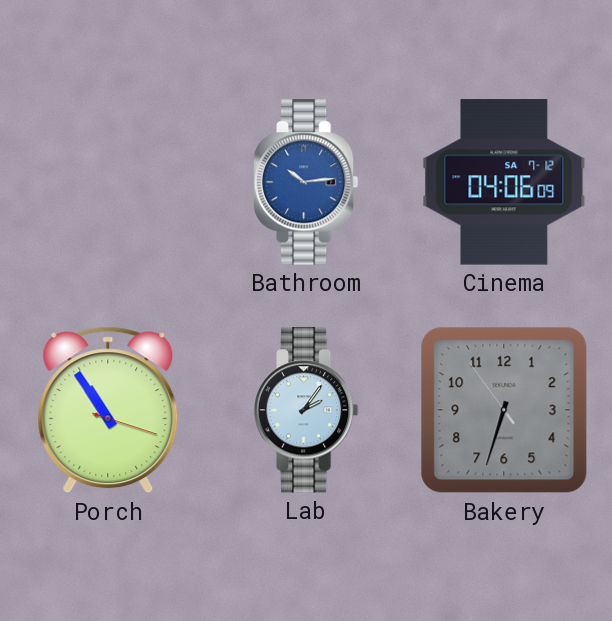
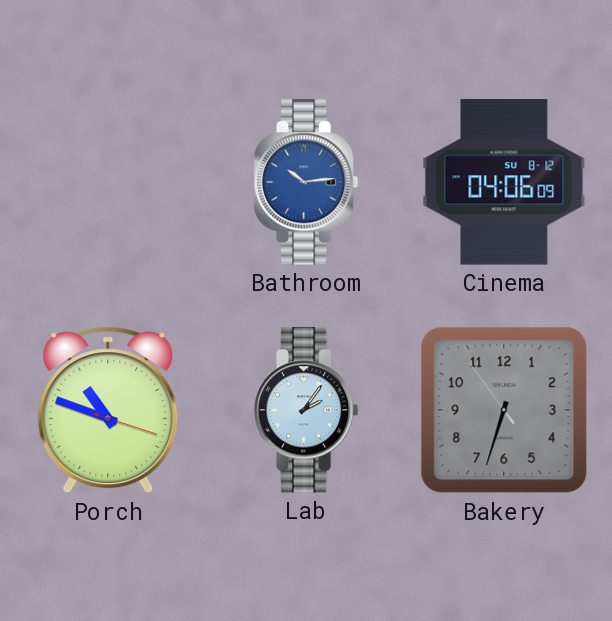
Cinema date: SA 7-12 -> SU 8-12 (504, 182)
Porch: 10:54 -> 10:48 (108, 410)
